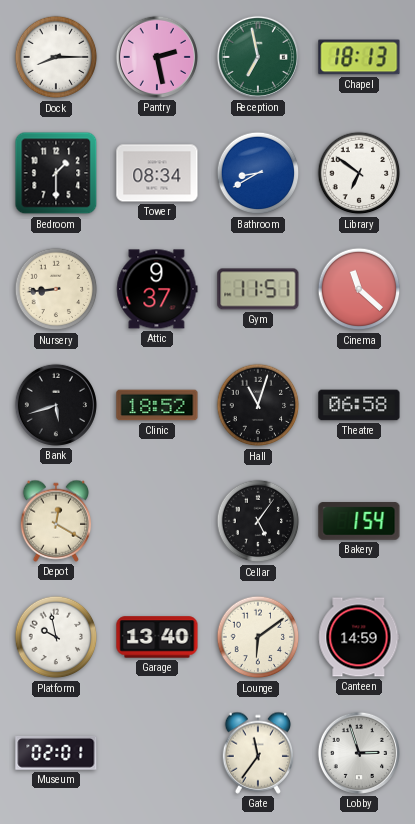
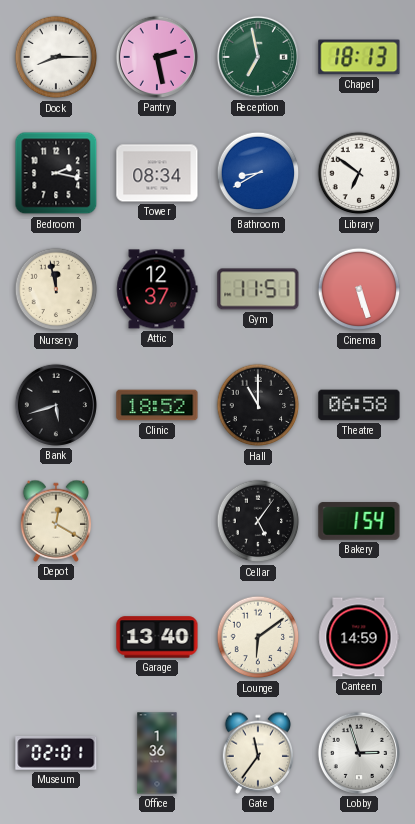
Bedroom: 1:30 -> 2:17 (56, 173)
Nursery: 8:44 -> 11:58 (56, 289)
Attic: 9:37 -> 12:37 (157, 289)
Cinema: 11:22 -> 5:27 (359, 289)
Hall: 11:03 -> 11:00 (258, 405)
Platform: 9:58 -> none (56, 637)
Office: none -> 1:36 (157, 753)
